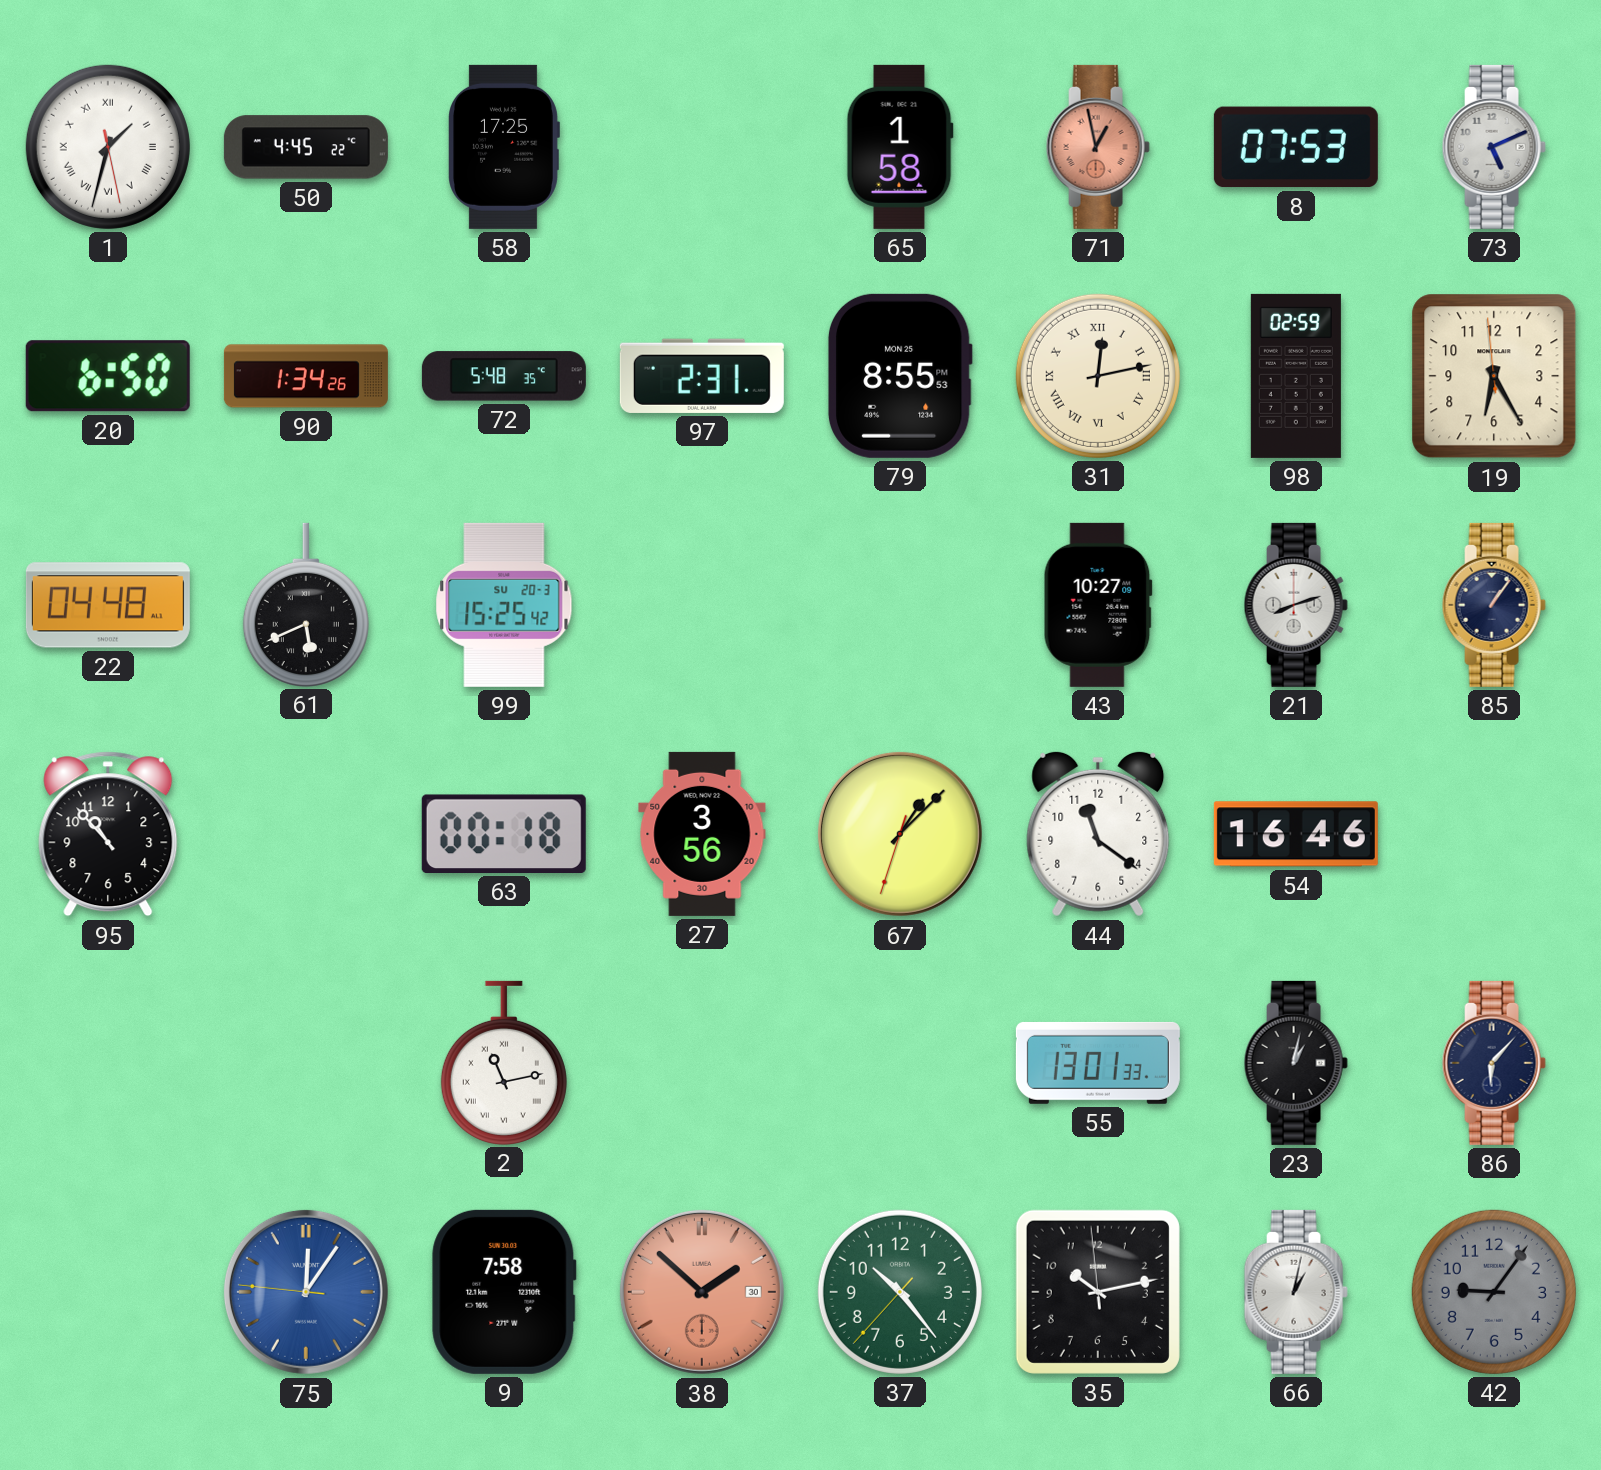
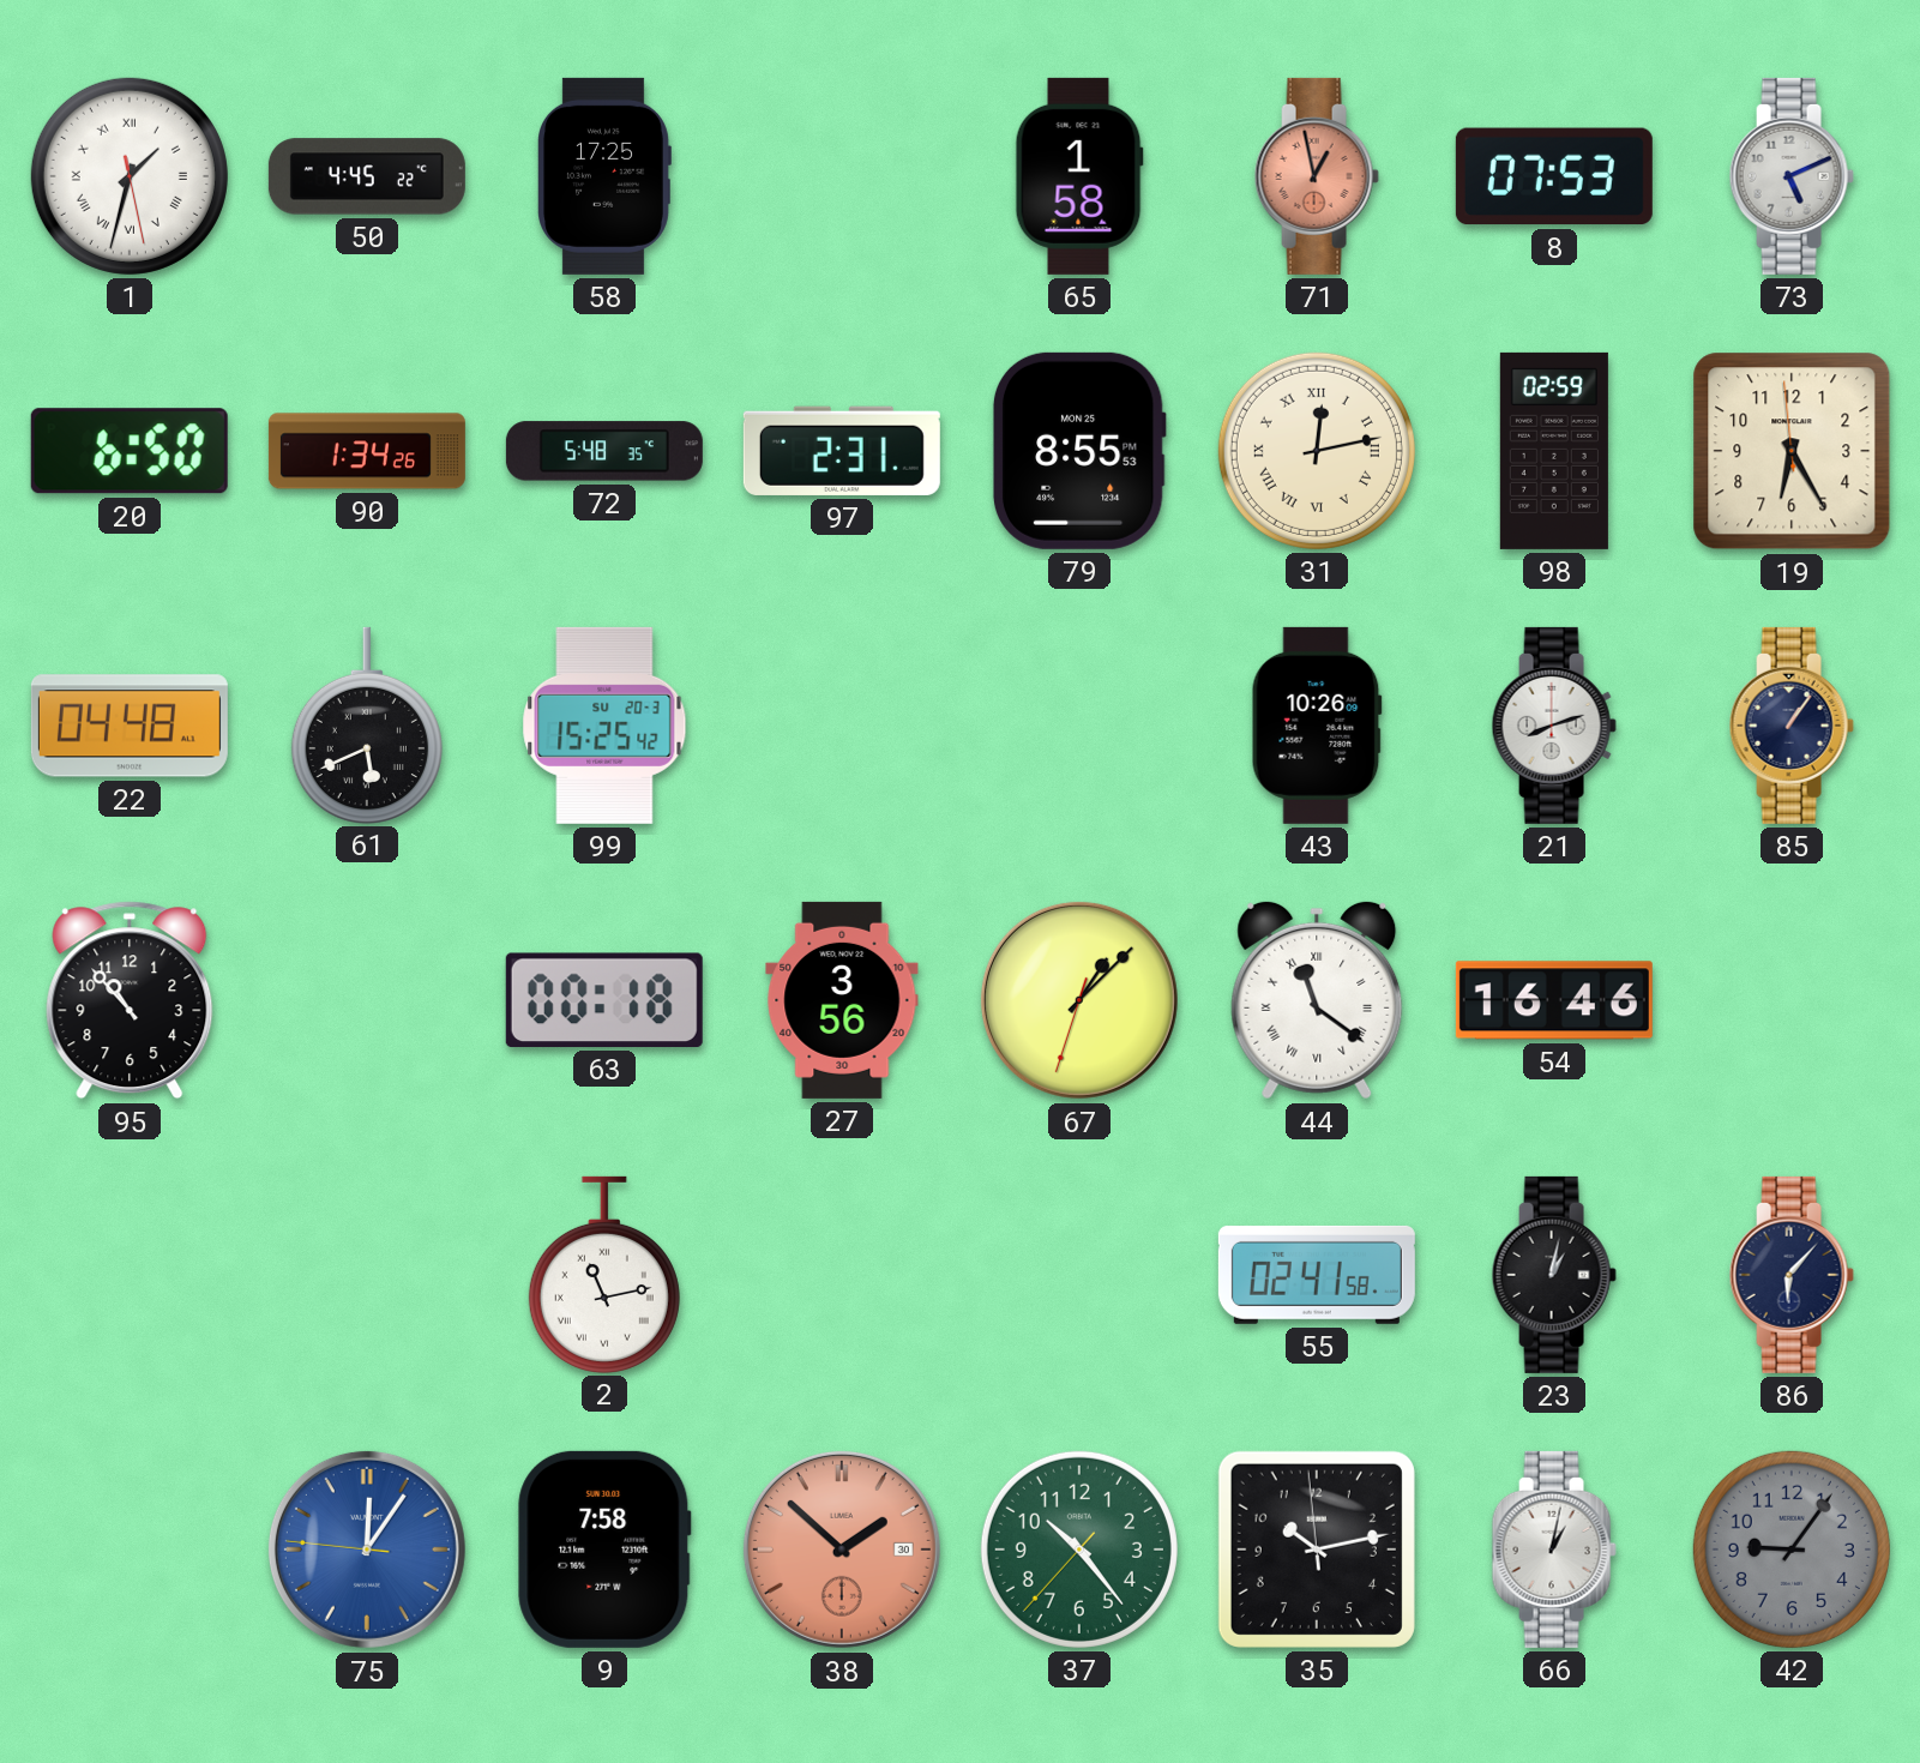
43: 10:27 -> 10:26 (1317, 726)
44 numerals: Arabic -> Roman (1317, 1000)
55: 13:01 -> 02:41 (1317, 1275)
